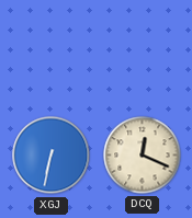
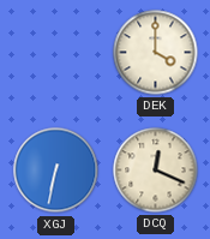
DEK: none -> 4:00 (156, 53)
